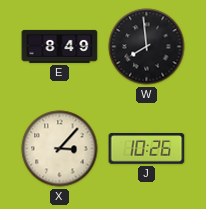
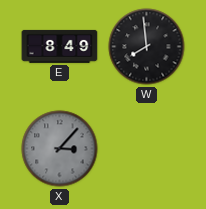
X dial: cream -> grey (60, 149)
J: 10:26 -> none (147, 149)
